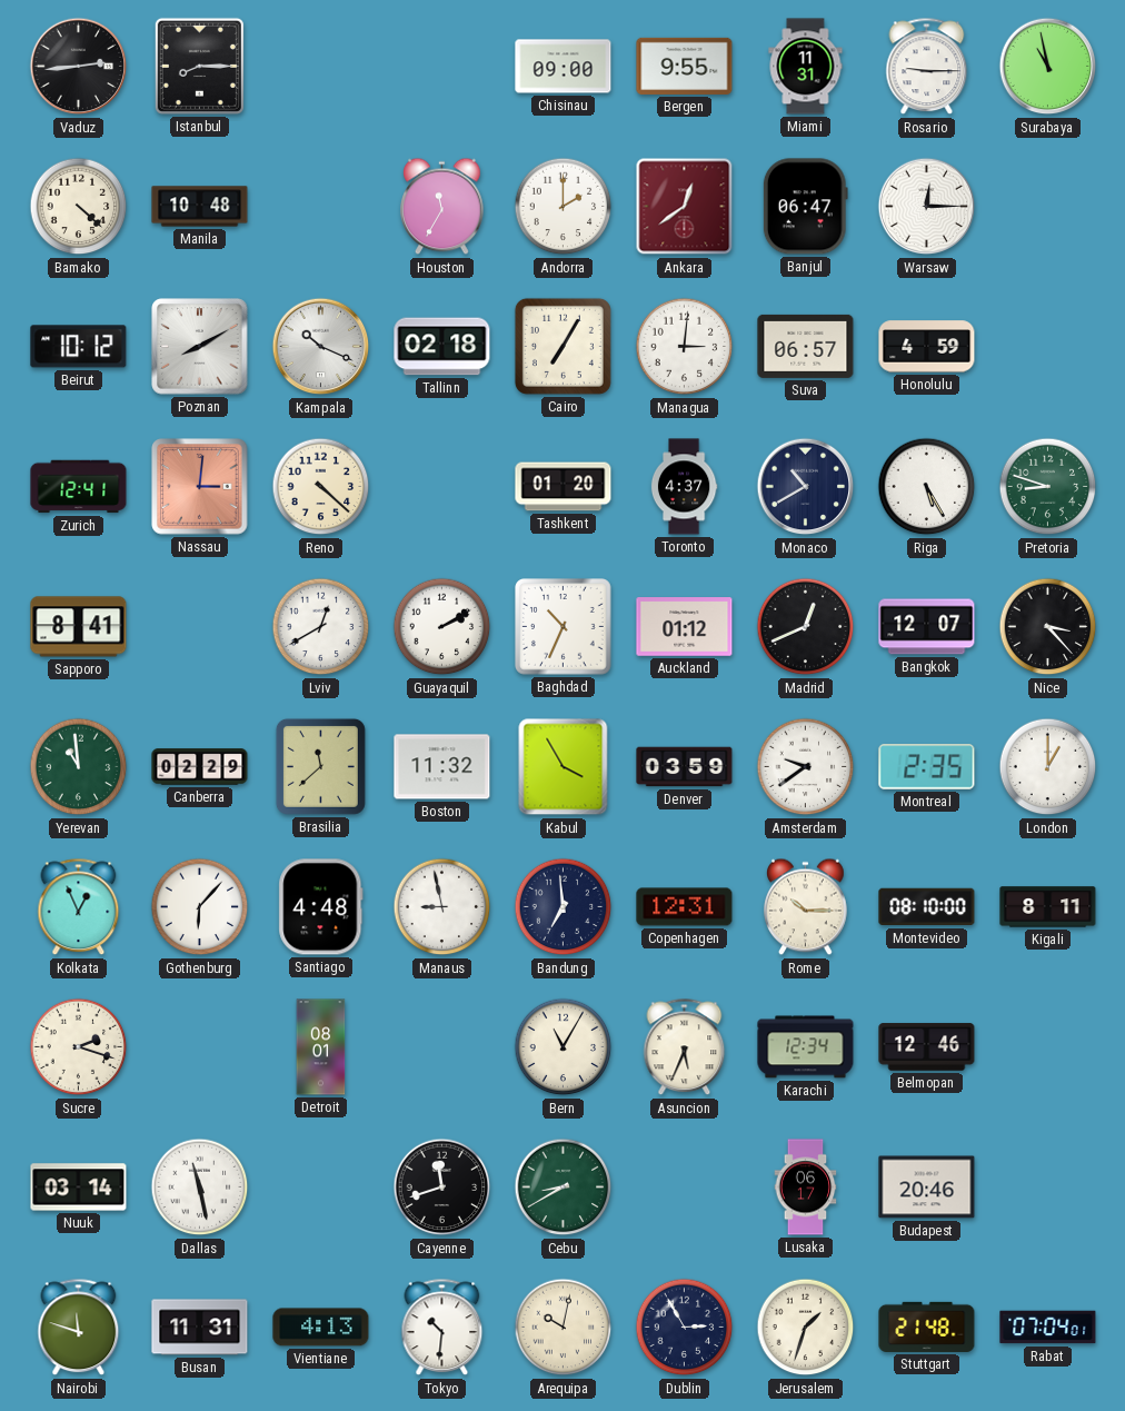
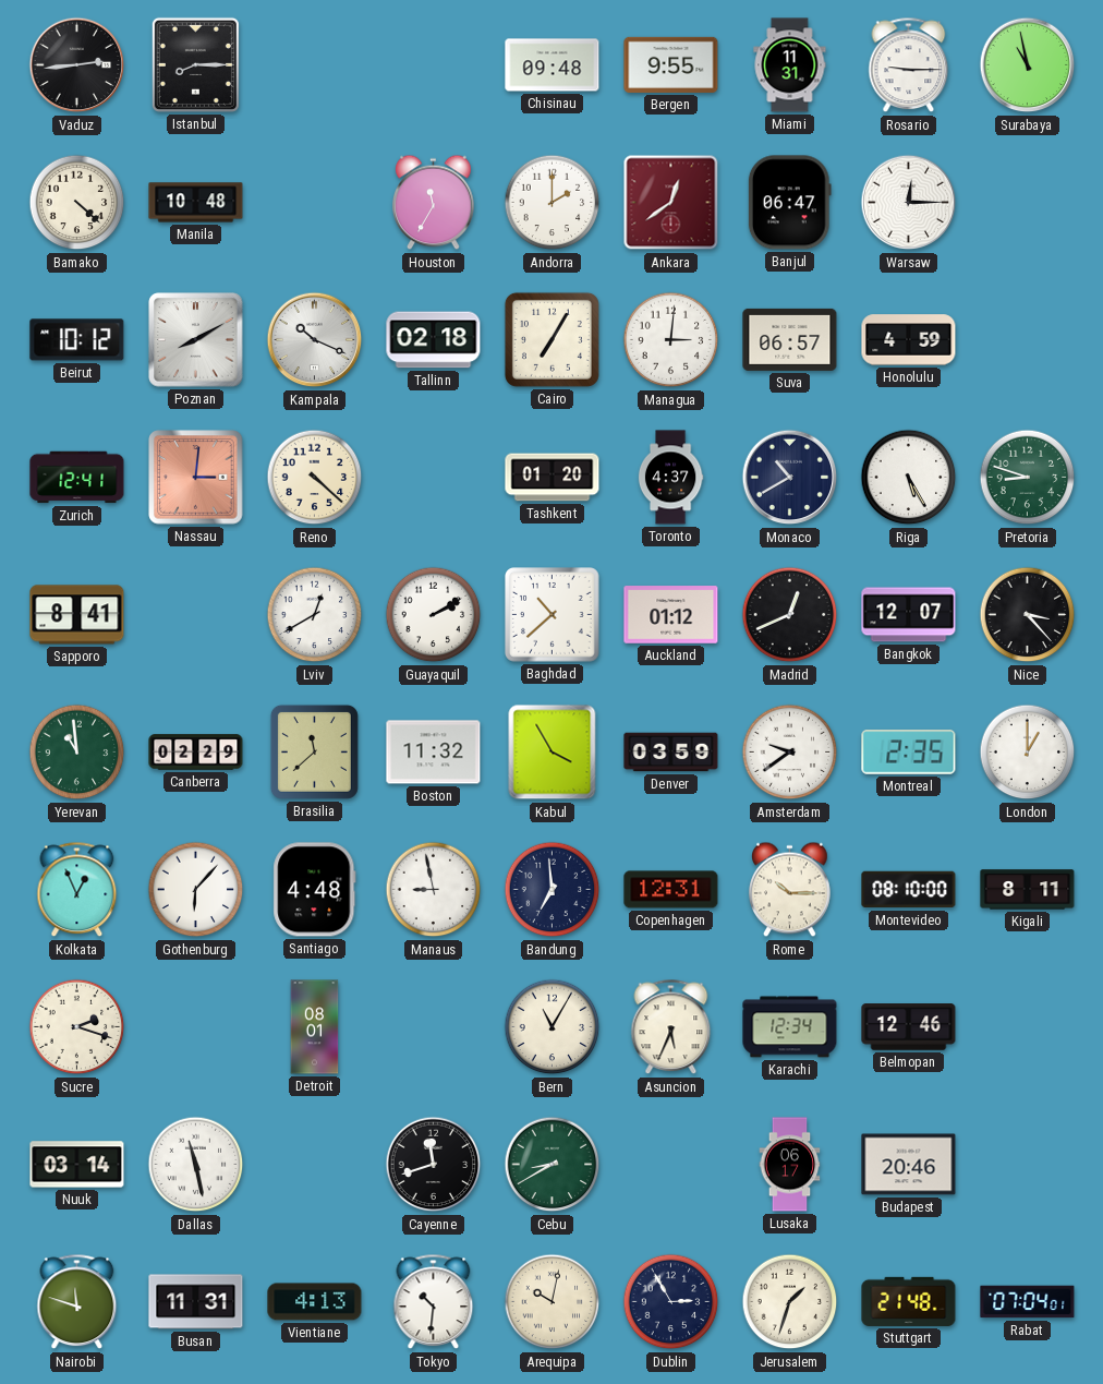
Chisinau: 09:00 -> 09:48 (553, 65)
Baghdad: 10:34 -> 10:38 (553, 615)
